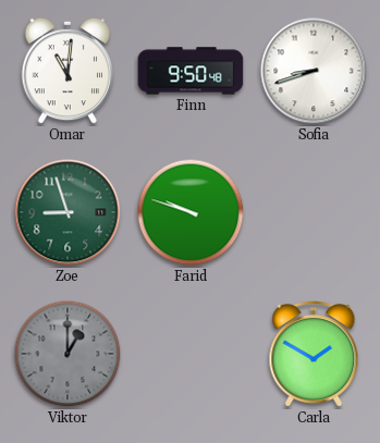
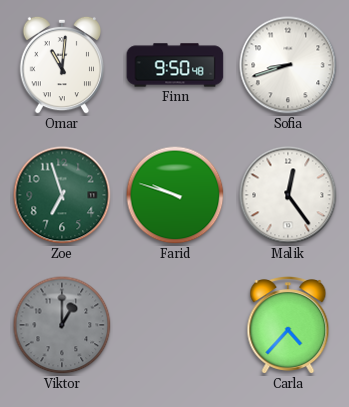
Zoe: 8:57 -> 6:57 (62, 195)
Malik: none -> 12:24 (288, 195)
Carla: 1:50 -> 4:37 (288, 326)
